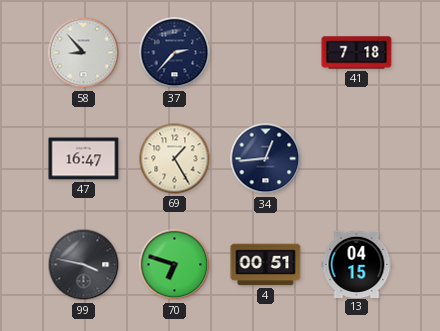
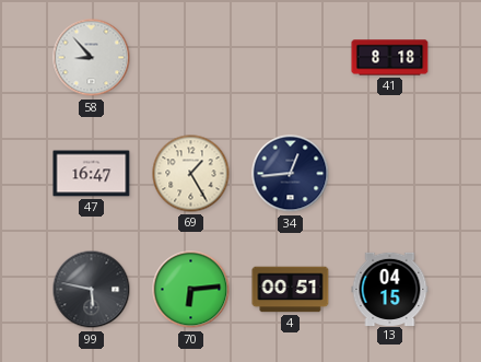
37: 2:37 -> none (175, 53)
41: 7:18 -> 8:18 (390, 58)
99: 3:47 -> 5:47 (92, 290)
70: 6:48 -> 6:14 (191, 290)
